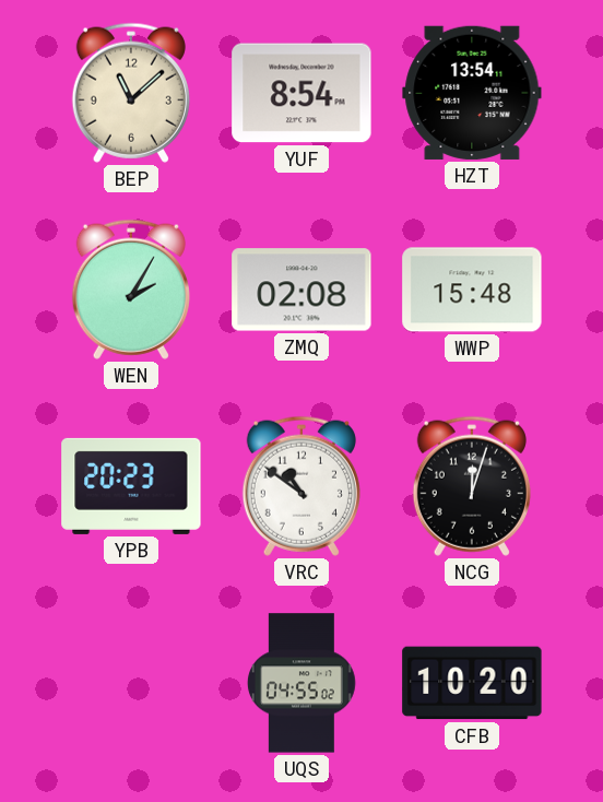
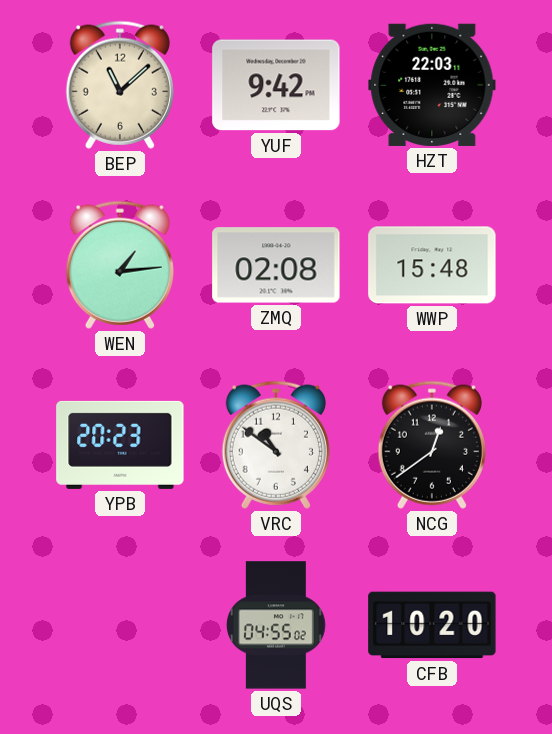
YUF: 8:54 -> 9:42 (276, 85)
HZT: 13:54 -> 22:03 (432, 85)
WEN: 2:05 -> 1:14 (120, 265)
NCG: 12:03 -> 12:39 (432, 445)
